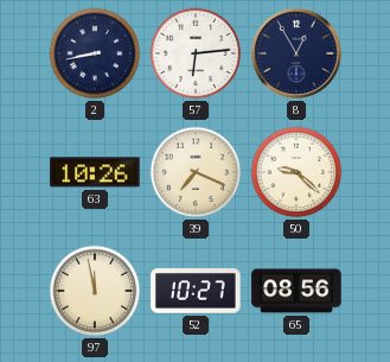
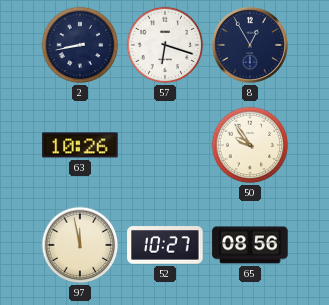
57: 6:14 -> 6:18 (165, 45)
39: 7:19 -> none (196, 172)
50: 9:22 -> 9:54 (250, 145)
